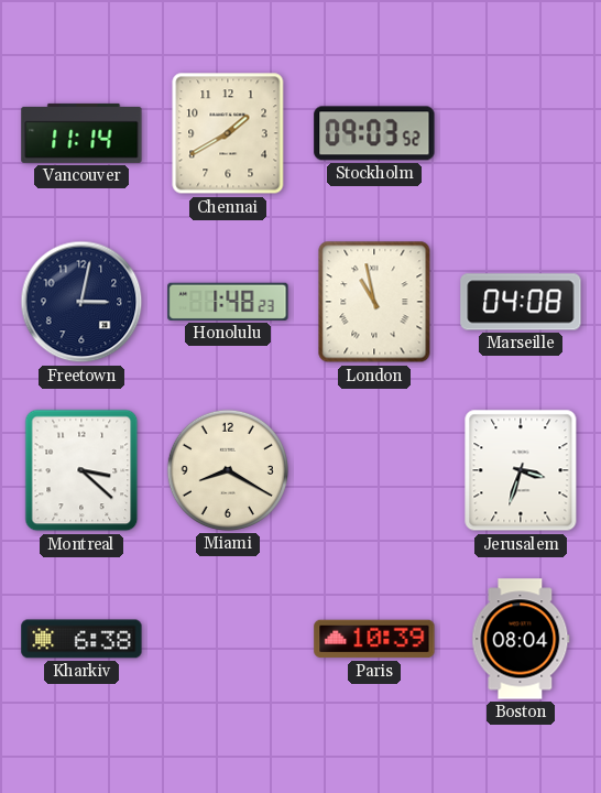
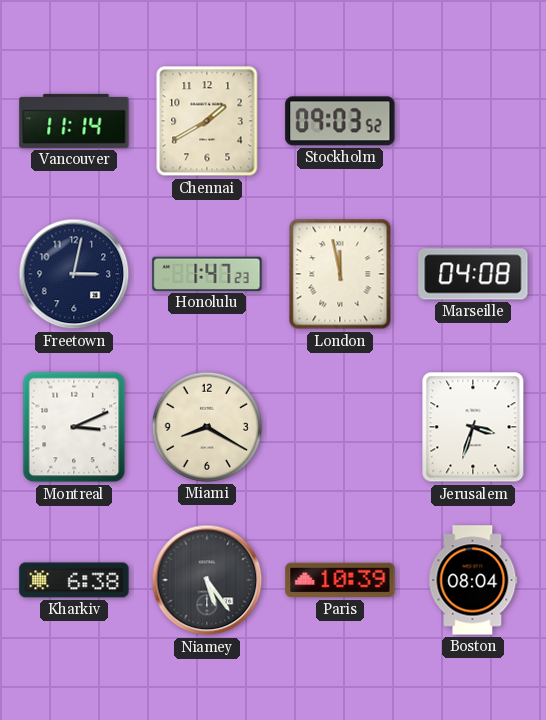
Honolulu: 1:48 -> 1:47 (207, 274)
London: 10:58 -> 11:58 (340, 274)
Montreal: 3:22 -> 3:11 (74, 427)
Niamey: none -> 5:24 (207, 580)
